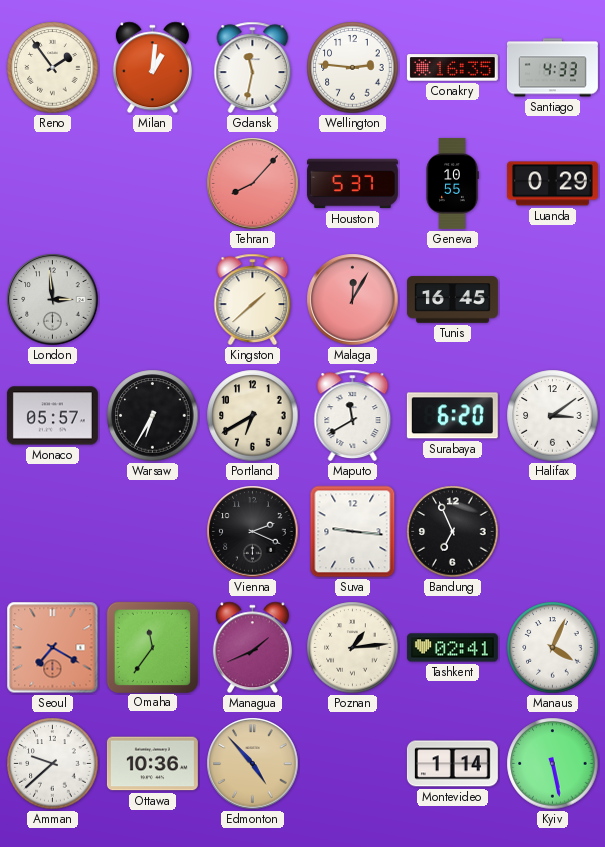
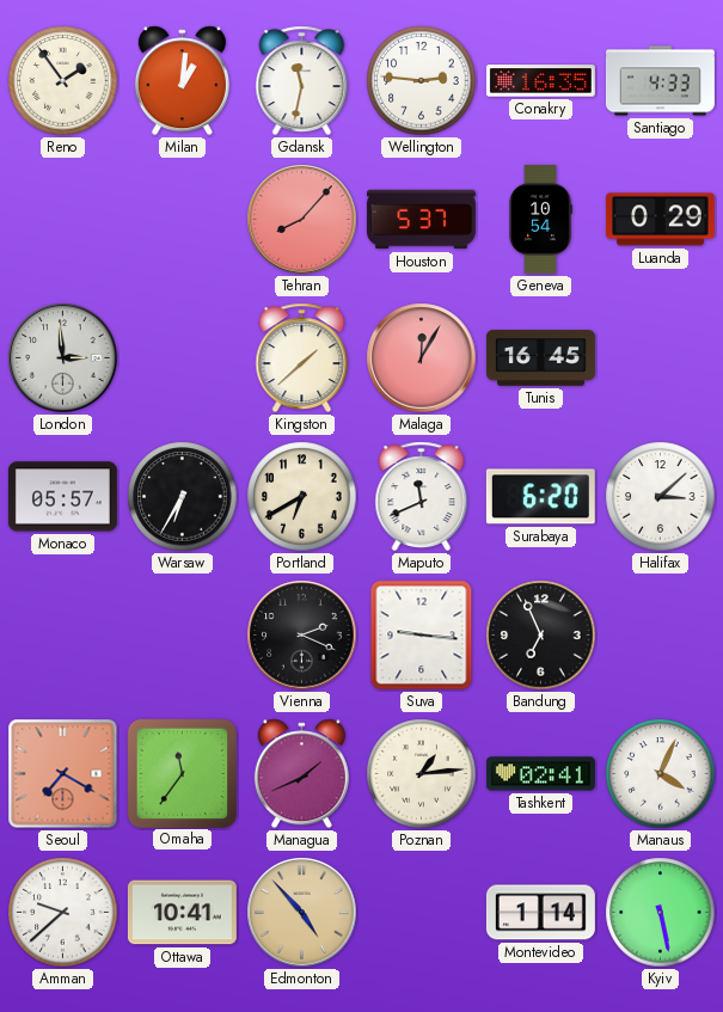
Geneva: 10:55 -> 10:54 (540, 219)
Maputo: 11:40 -> 11:41 (422, 497)
Halifax: 3:09 -> 3:08 (661, 497)
Ottawa: 10:36 -> 10:41 (182, 913)
